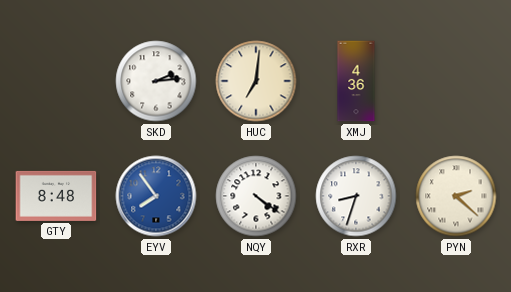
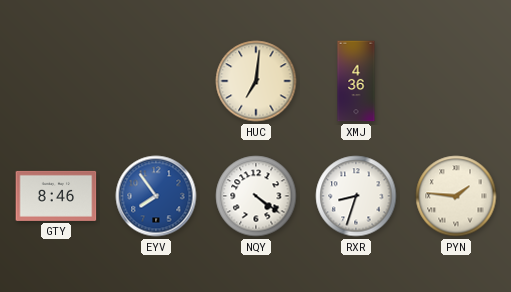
SKD: 2:14 -> none (156, 81)
GTY: 8:48 -> 8:46 (56, 196)
PYN: 2:22 -> 1:46 (456, 196)
